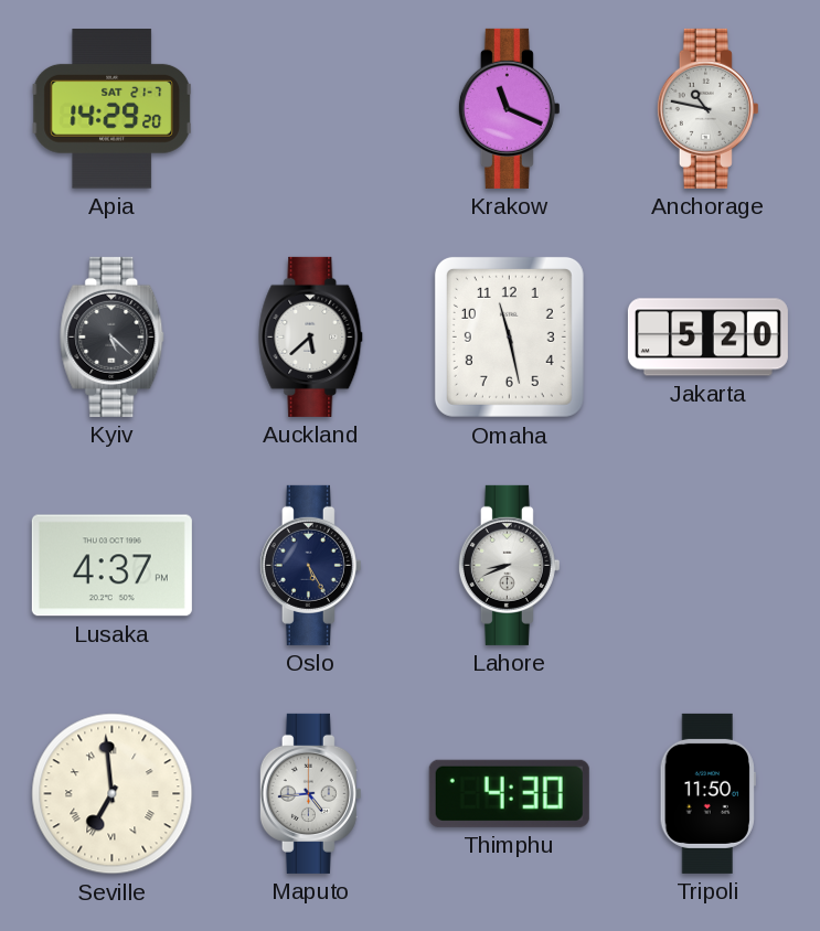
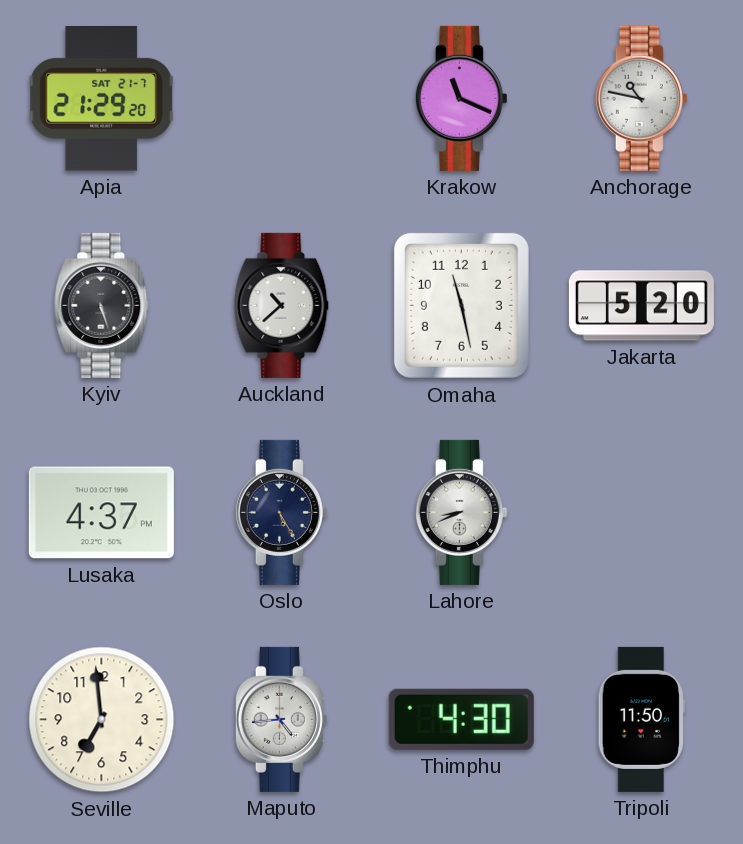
Apia: 14:29 -> 21:29 (101, 99)
Kyiv: 5:22 -> 5:27 (102, 305)
Auckland: 5:38 -> 10:38 (282, 305)
Seville numerals: Roman -> Arabic (102, 720)
